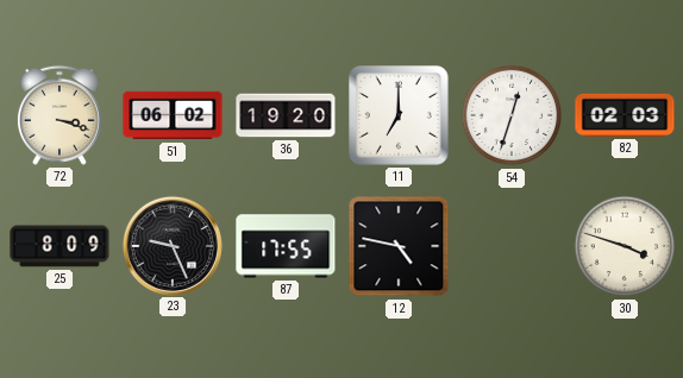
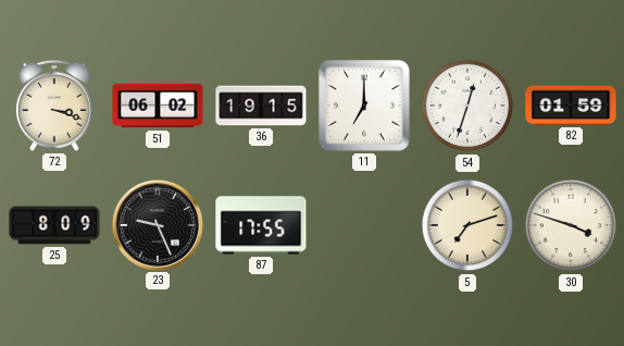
36: 19:20 -> 19:15 (261, 106)
82: 02:03 -> 01:59 (571, 106)
12: 4:47 -> none (399, 246)
5: none -> 7:12 (467, 225)
